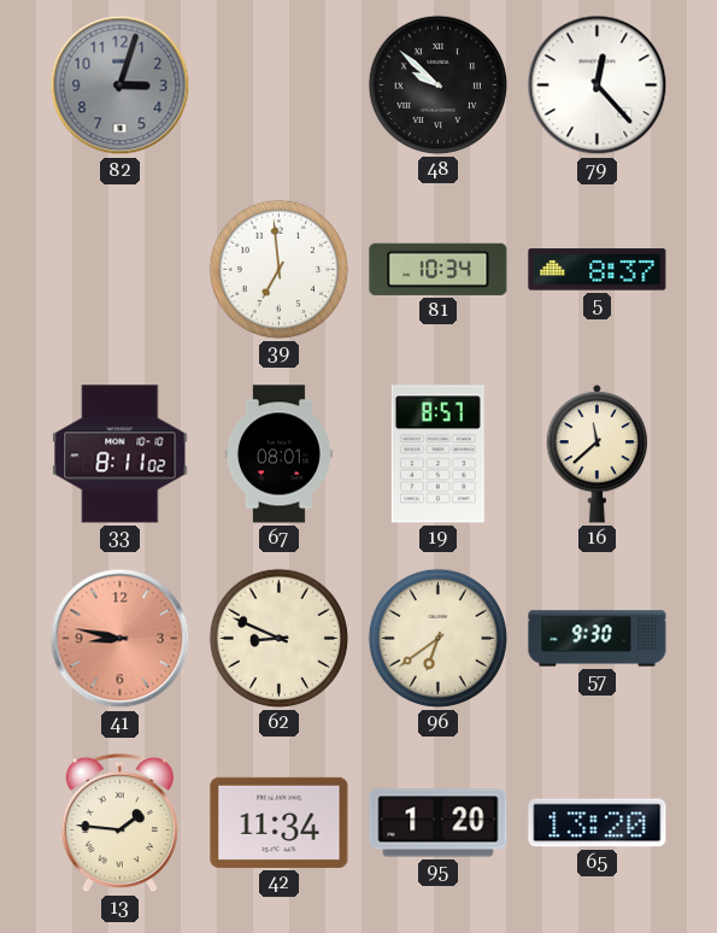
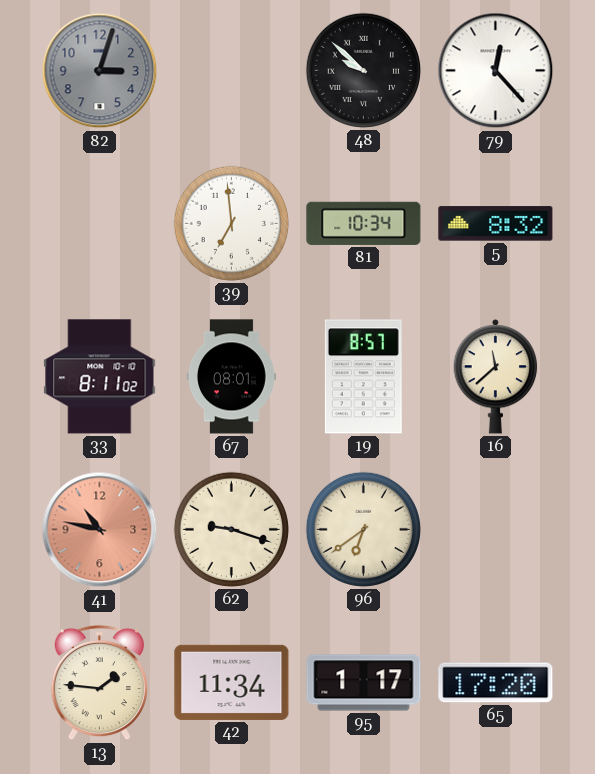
5: 8:37 -> 8:32 (496, 224)
41: 8:47 -> 10:47 (100, 530)
62: 8:49 -> 9:18 (231, 529)
57: 9:30 -> none (598, 639)
95: 1:20 -> 1:17 (364, 683)
65: 13:20 -> 17:20 (496, 683)
